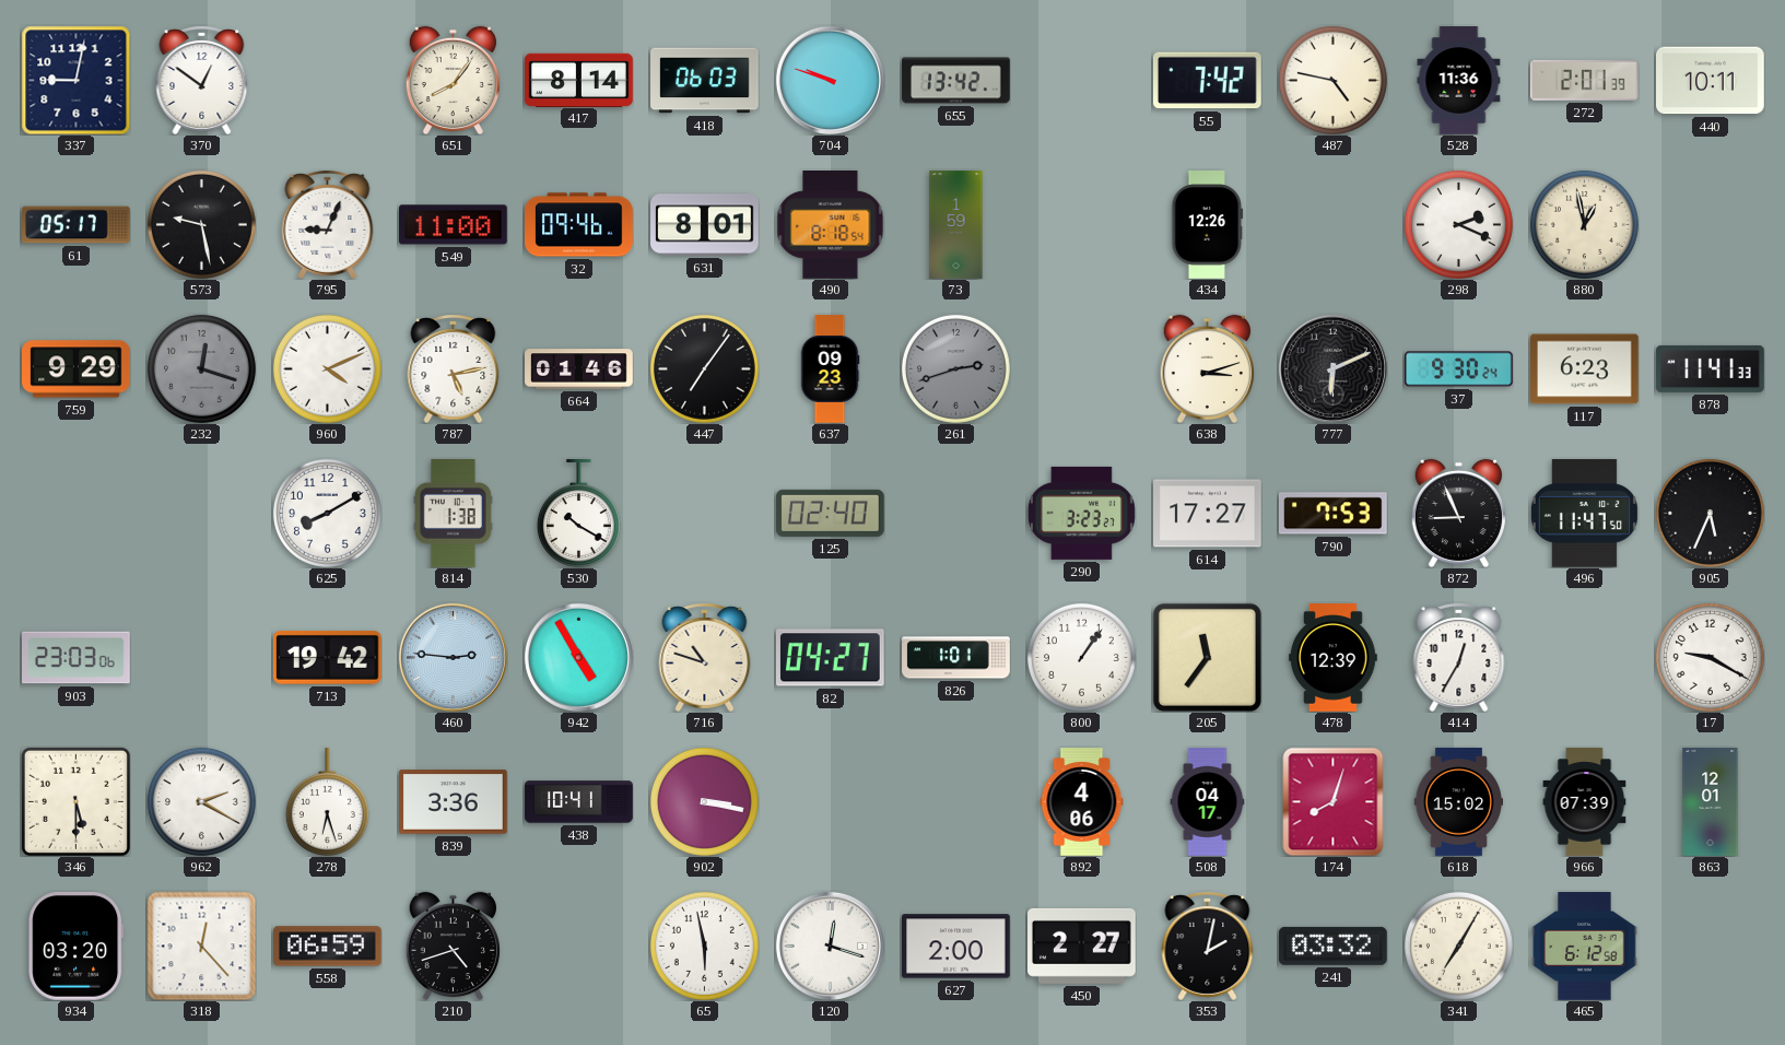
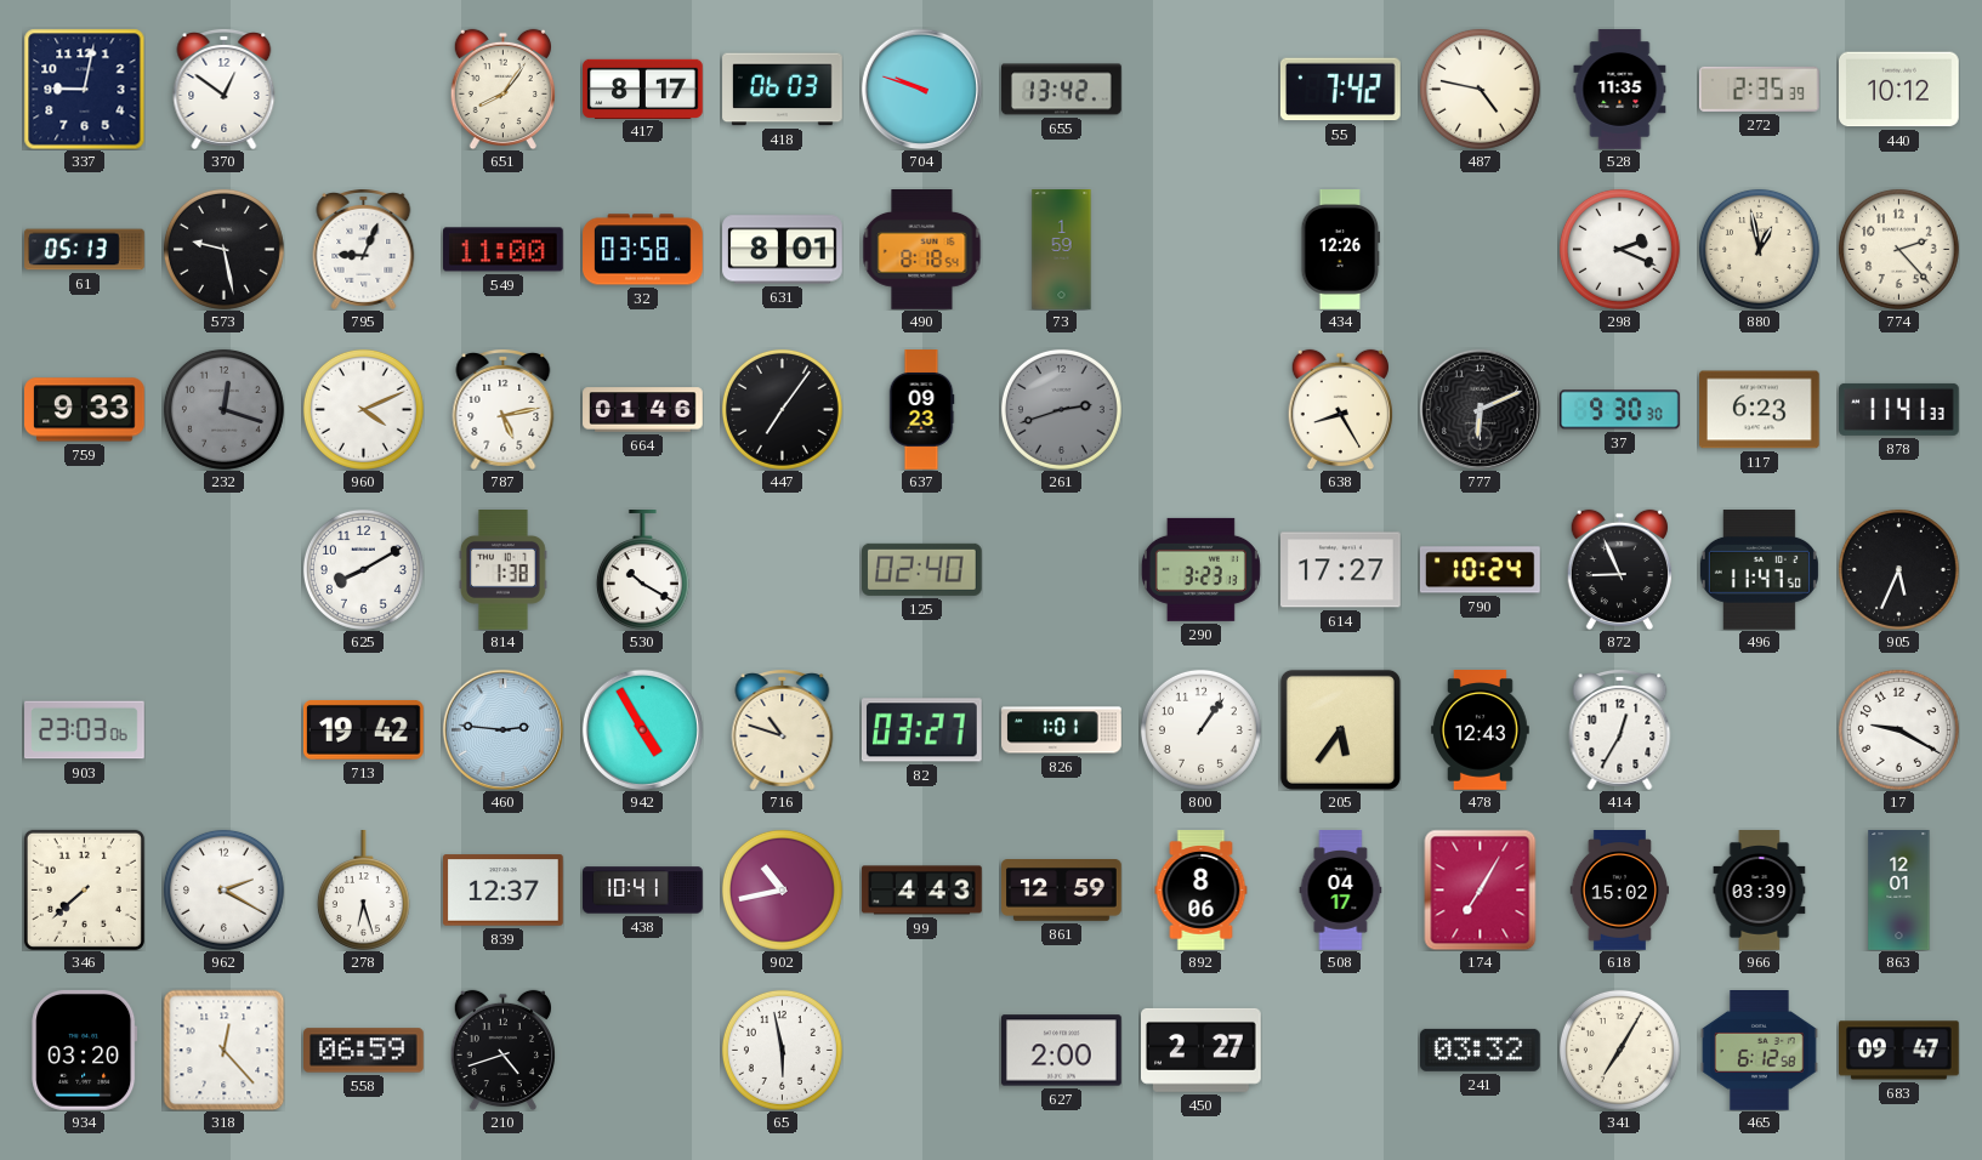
417: 8:14 -> 8:17 (643, 89)
528: 11:36 -> 11:35 (1620, 90)
272: 2:01 -> 2:35 (1760, 89)
440: 10:11 -> 10:12 (1899, 90)
61: 05:17 -> 05:13 (85, 250)
32: 09:46 -> 03:58 (643, 250)
774: none -> 2:23 (1898, 249)
759: 9:29 -> 9:33 (85, 410)
638: 3:12 -> 8:25 (1340, 409)
37: 9:30:24 -> 9:30:30 (1620, 410)
290: 3:23:27 -> 3:23:13 (1200, 569)
790: 7:53 -> 10:24 (1480, 570)
82: 04:27 -> 03:27 (921, 730)
205: 11:36 -> 5:36 (1340, 729)
478: 12:39 -> 12:43 (1481, 730)
346: 5:30 -> 7:38 (84, 889)
839: 3:36 -> 12:37 (504, 891)
902: 3:17 -> 10:43 (782, 889)
99: none -> 4:43 (922, 891)
861: none -> 12:59 (1062, 891)
892: 4:06 -> 8:06 (1202, 891)
174: 8:03 -> 7:05 (1481, 889)
966: 07:39 -> 03:39 (1760, 891)
120: 12:18 -> none (830, 946)
353: 2:02 -> none (1208, 947)
683: none -> 09:47 (1899, 1051)
